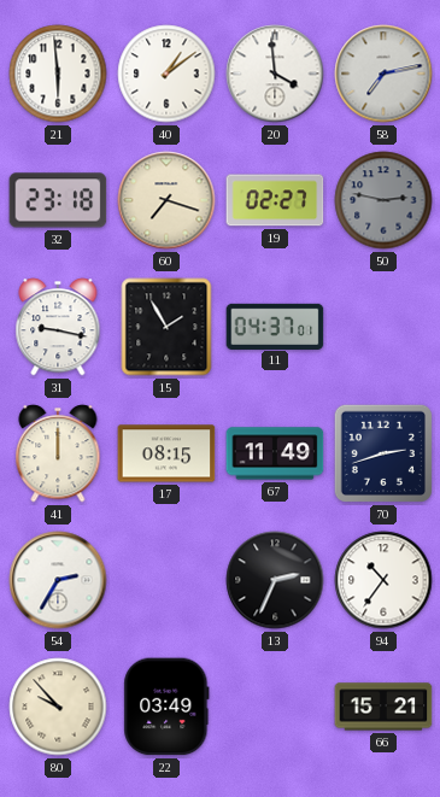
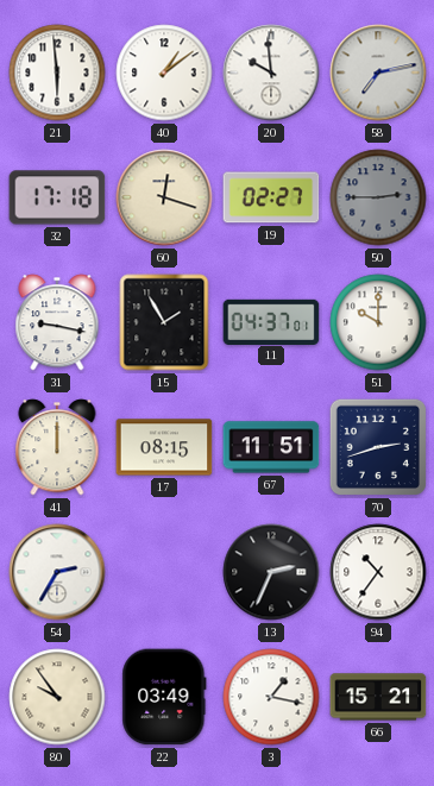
20: 3:59 -> 9:59 (271, 73)
32: 23:18 -> 17:18 (57, 197)
60: 7:18 -> 12:18 (164, 197)
50: 2:47 -> 2:45 (378, 197)
51: none -> 10:00 (378, 322)
67: 11:49 -> 11:51 (271, 447)
80: 9:53 -> 9:54 (57, 697)
3: none -> 1:17 (271, 697)
